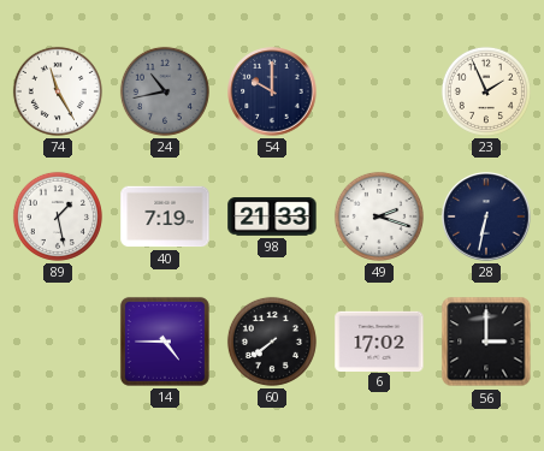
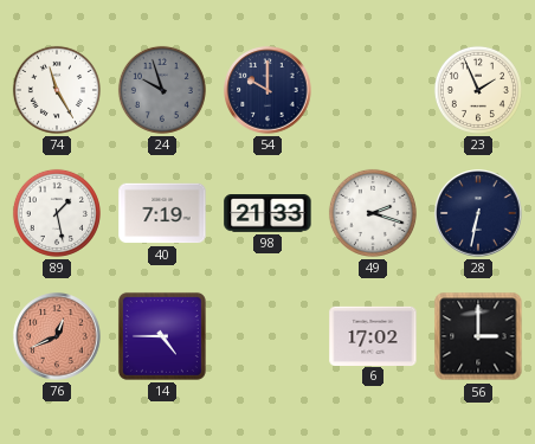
24: 10:43 -> 9:57 (162, 90)
76: none -> 12:41 (57, 336)
60: 7:39 -> none (272, 342)
